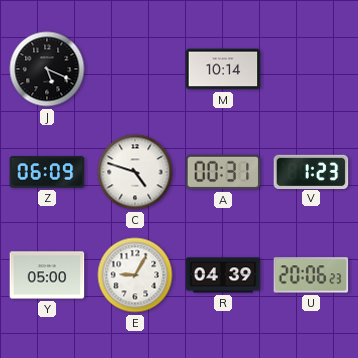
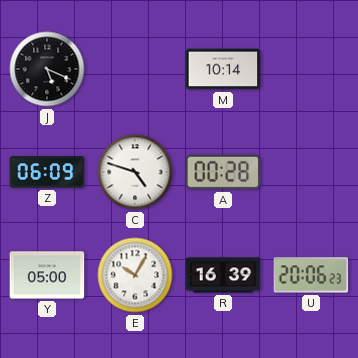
A: 00:31 -> 00:28 (223, 172)
V: 1:23 -> none (311, 171)
E: 9:05 -> 10:05 (135, 275)
R: 04:39 -> 16:39 (223, 275)
